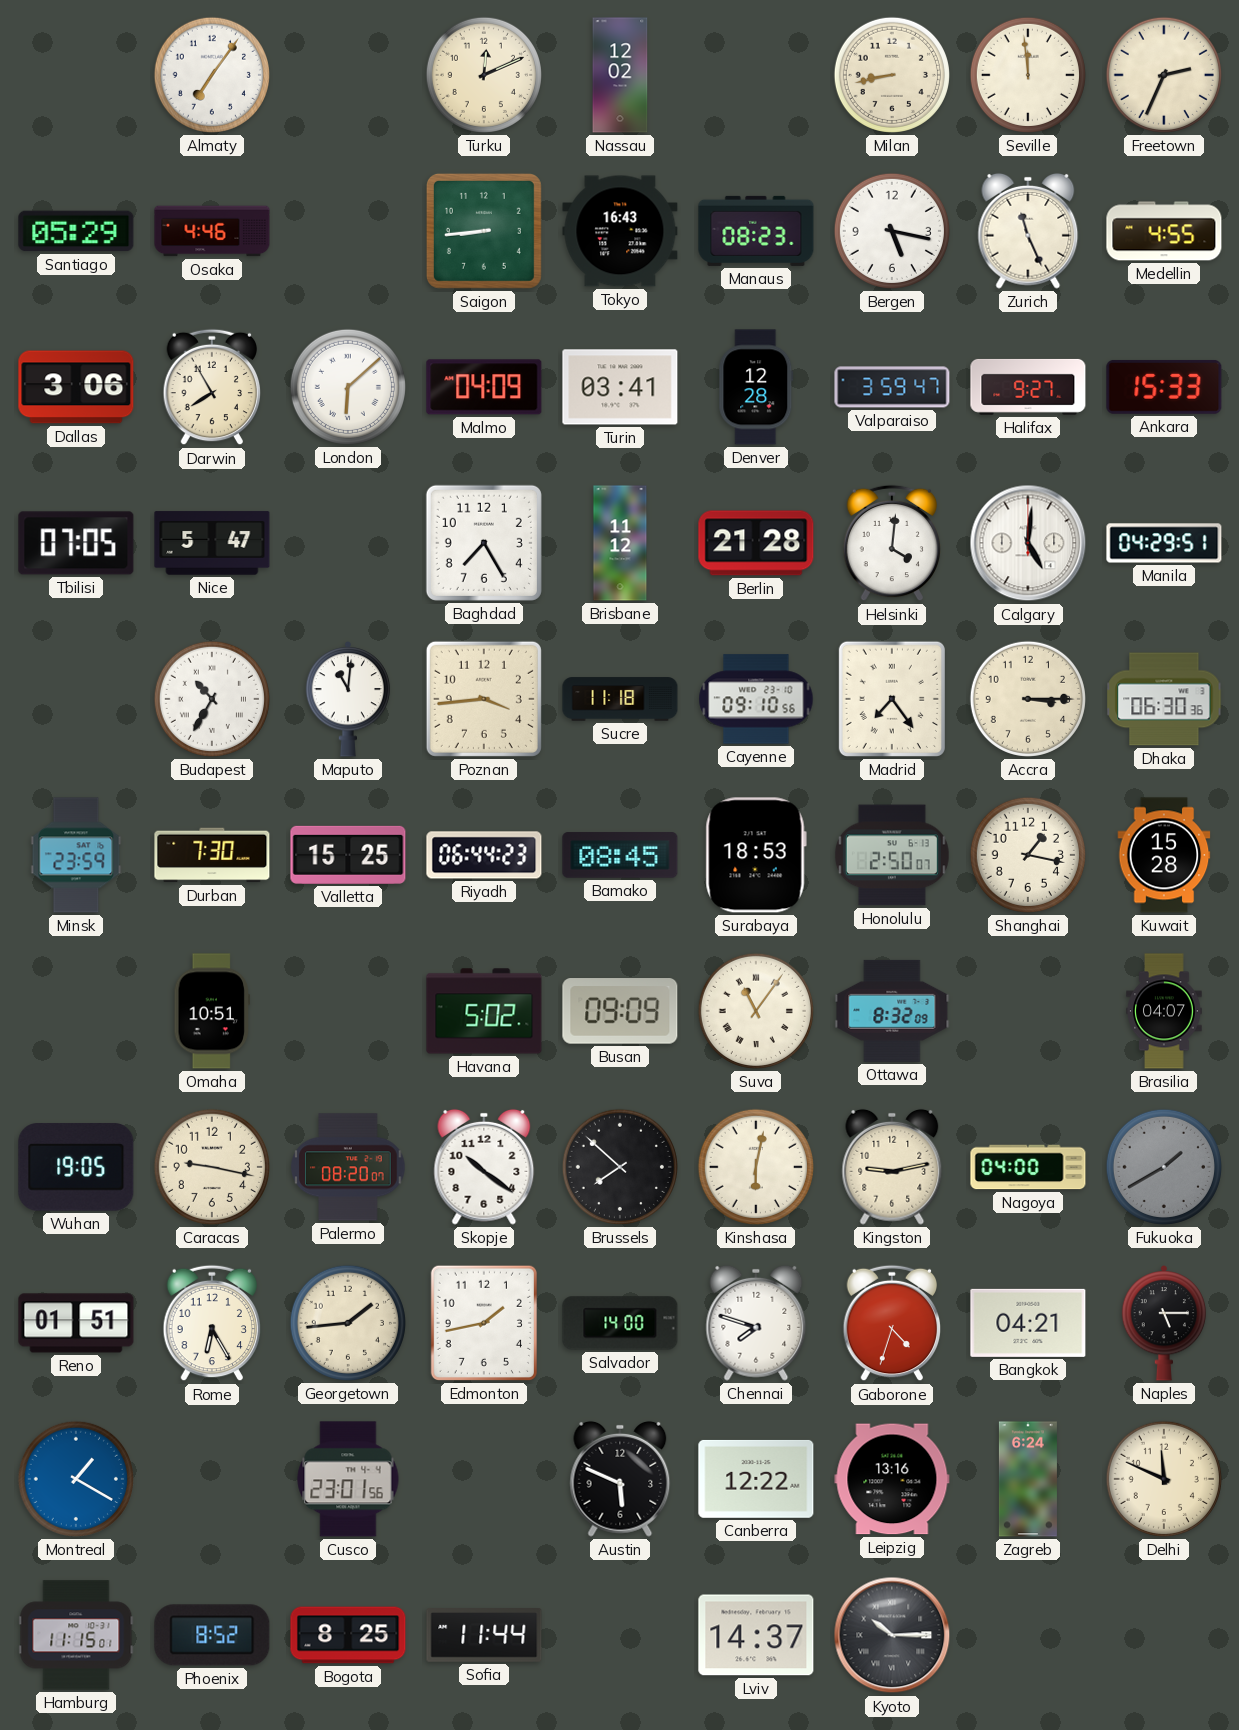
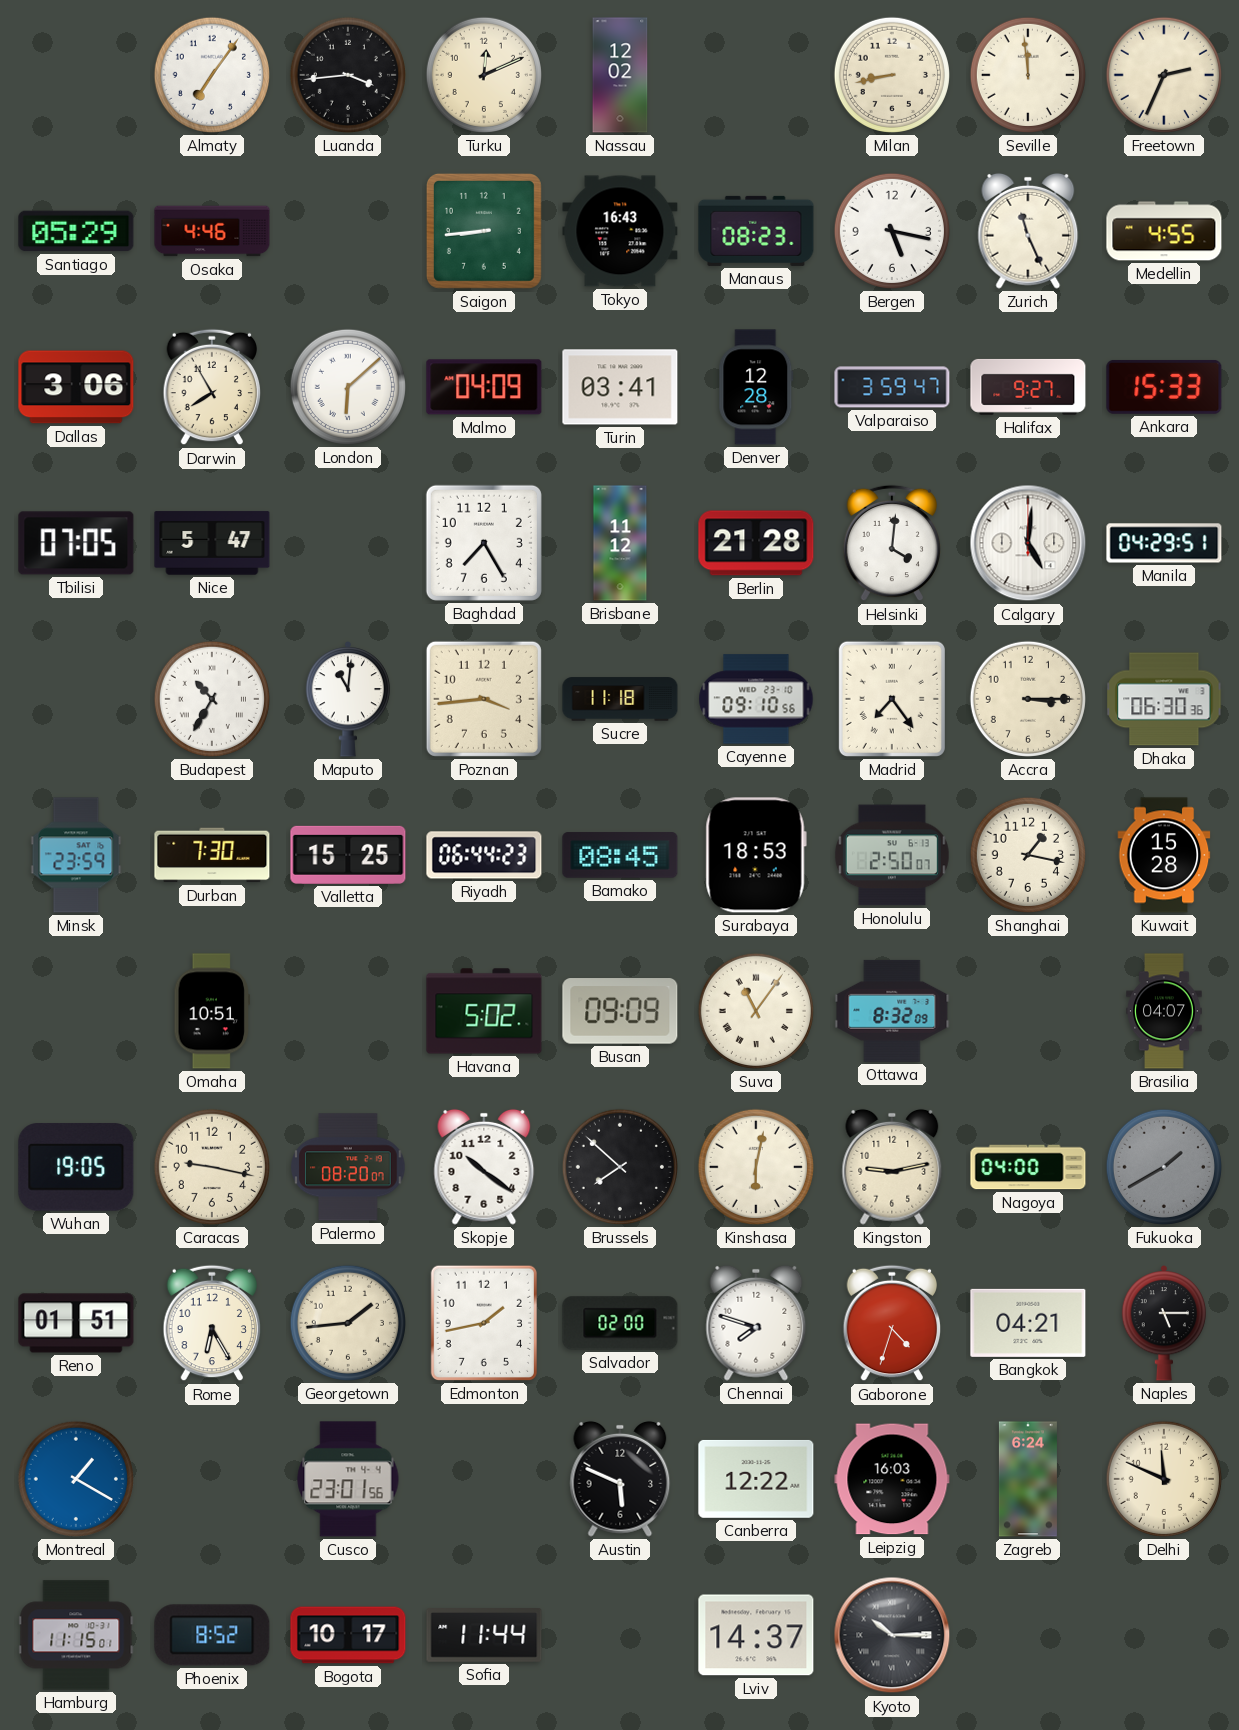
Luanda: none -> 3:44 (348, 75)
Salvador: 14:00 -> 02:00 (620, 1323)
Leipzig: 13:16 -> 16:03 (892, 1479)
Bogota: 8:25 -> 10:17 (348, 1635)
